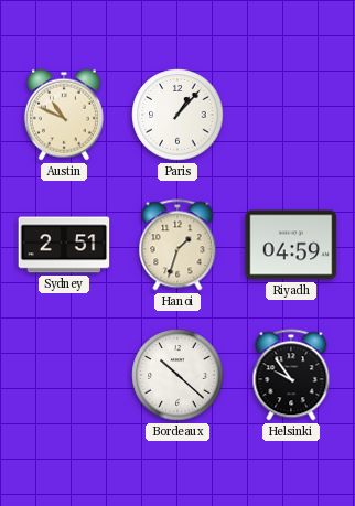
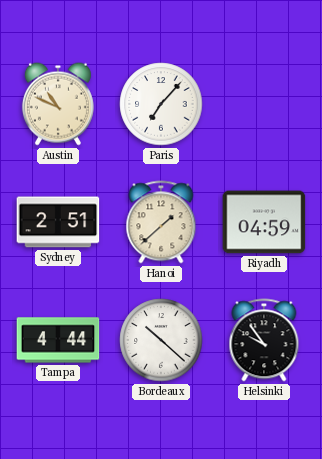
Paris: 1:07 -> 7:07 (161, 104)
Hanoi: 1:33 -> 1:38 (161, 222)
Tampa: none -> 4:44 (58, 340)
